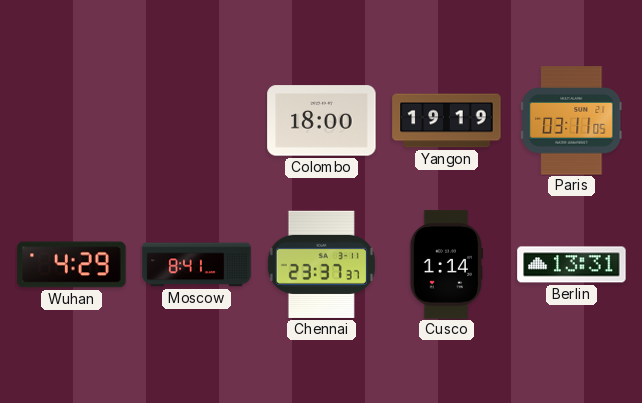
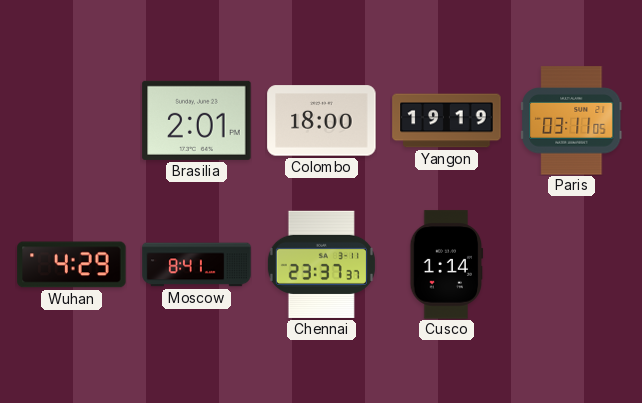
Brasilia: none -> 2:01 (197, 120)
Berlin: 13:31 -> none (572, 265)
